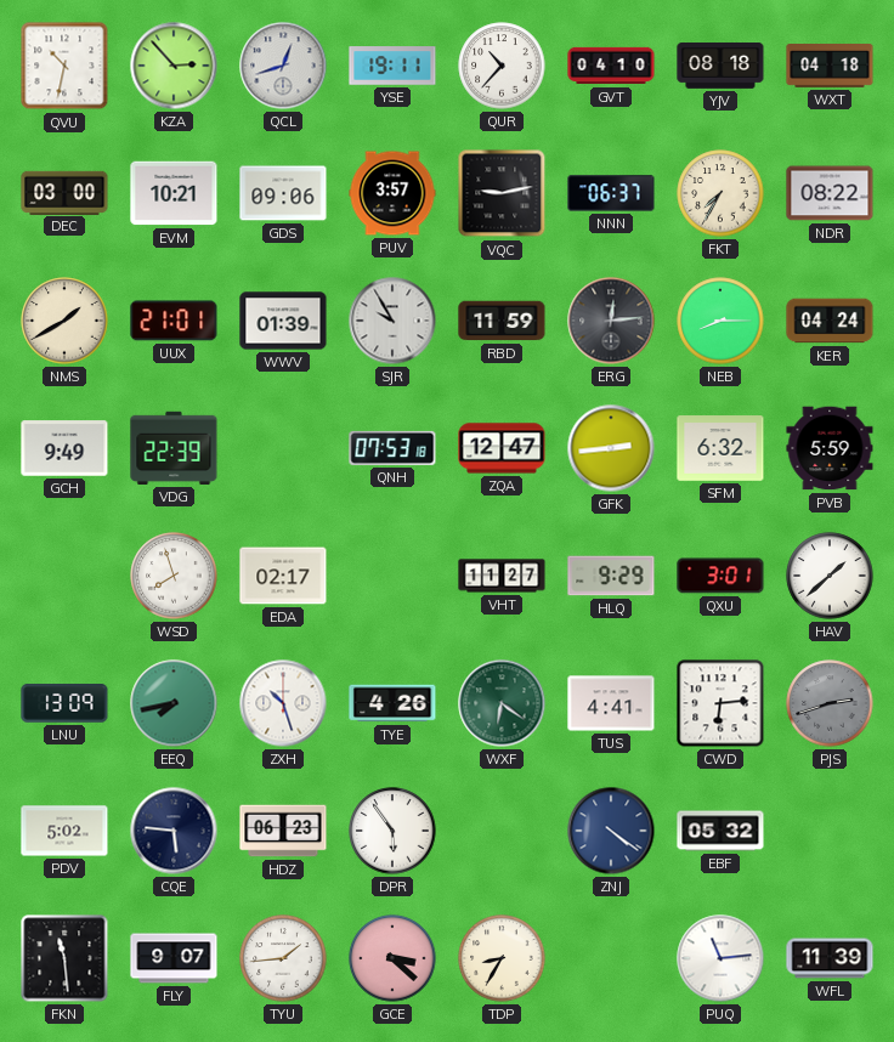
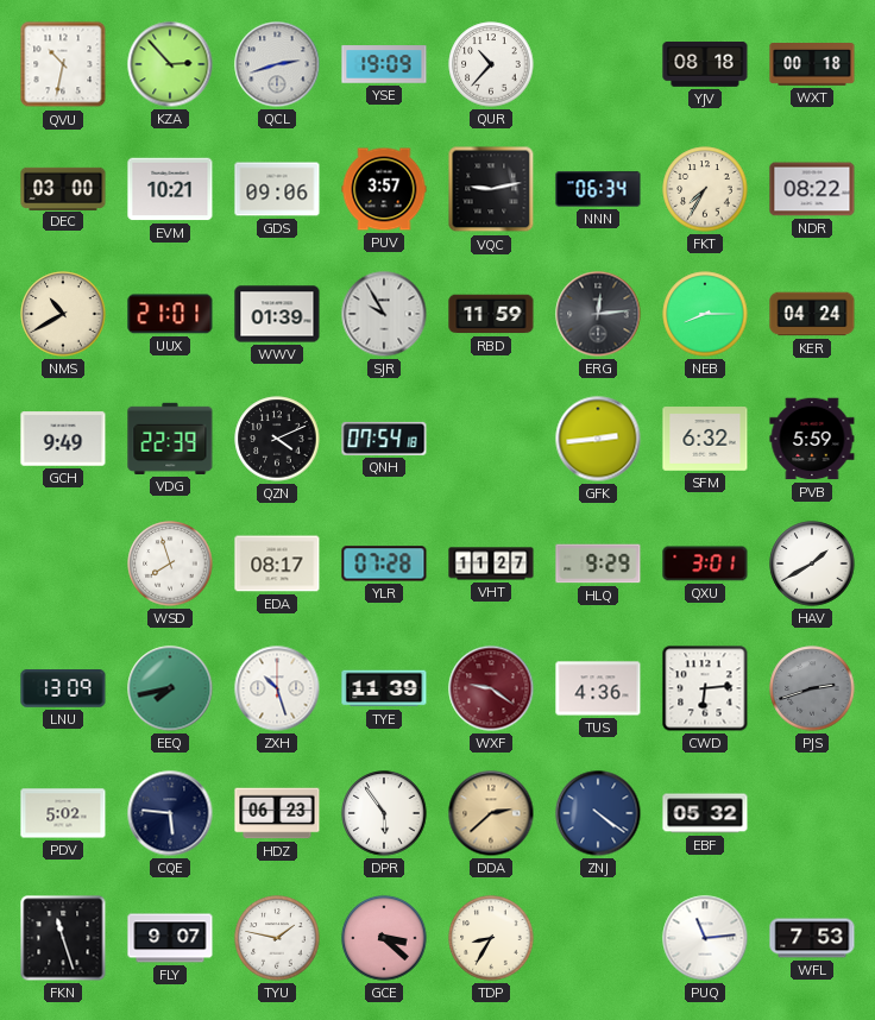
QCL: 12:42 -> 2:42 (277, 64)
YSE: 19:11 -> 19:09 (384, 64)
GVT: 04:10 -> none (611, 66)
WXT: 04:18 -> 00:18 (812, 65)
NNN: 06:37 -> 06:34 (598, 189)
NMS: 1:40 -> 10:40 (63, 314)
QZN: none -> 4:11 (277, 439)
QNH: 07:53 -> 07:54 (384, 439)
ZQA: 12:47 -> none (502, 448)
EDA: 02:17 -> 08:17 (277, 563)
YLR: none -> 07:28 (384, 563)
HAV: 1:38 -> 1:40 (812, 563)
TYE: 4:26 -> 11:39 (384, 688)
WXF: 6:21 -> 9:21 (491, 688)
WXF dial: green -> burgundy (491, 688)
TUS: 4:41 -> 4:36 (598, 688)
DDA: none -> 2:38 (491, 813)
FKN: 11:29 -> 11:27 (63, 938)
TYU: 1:44 -> 1:47 (277, 938)
WFL: 11:39 -> 7:53 (812, 938)
